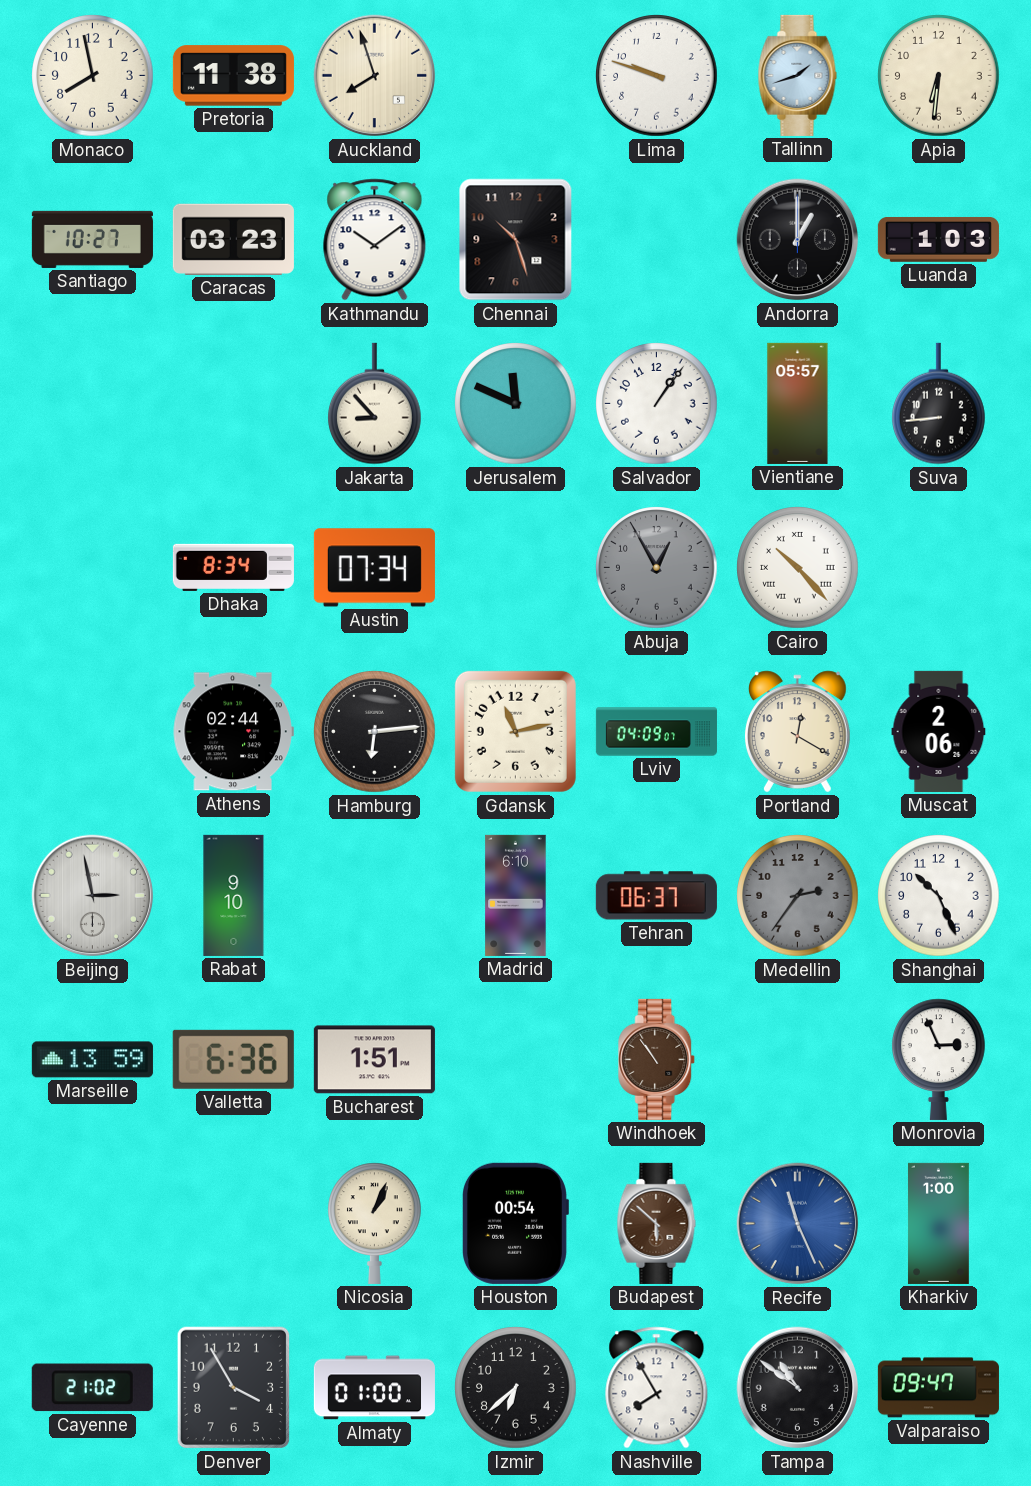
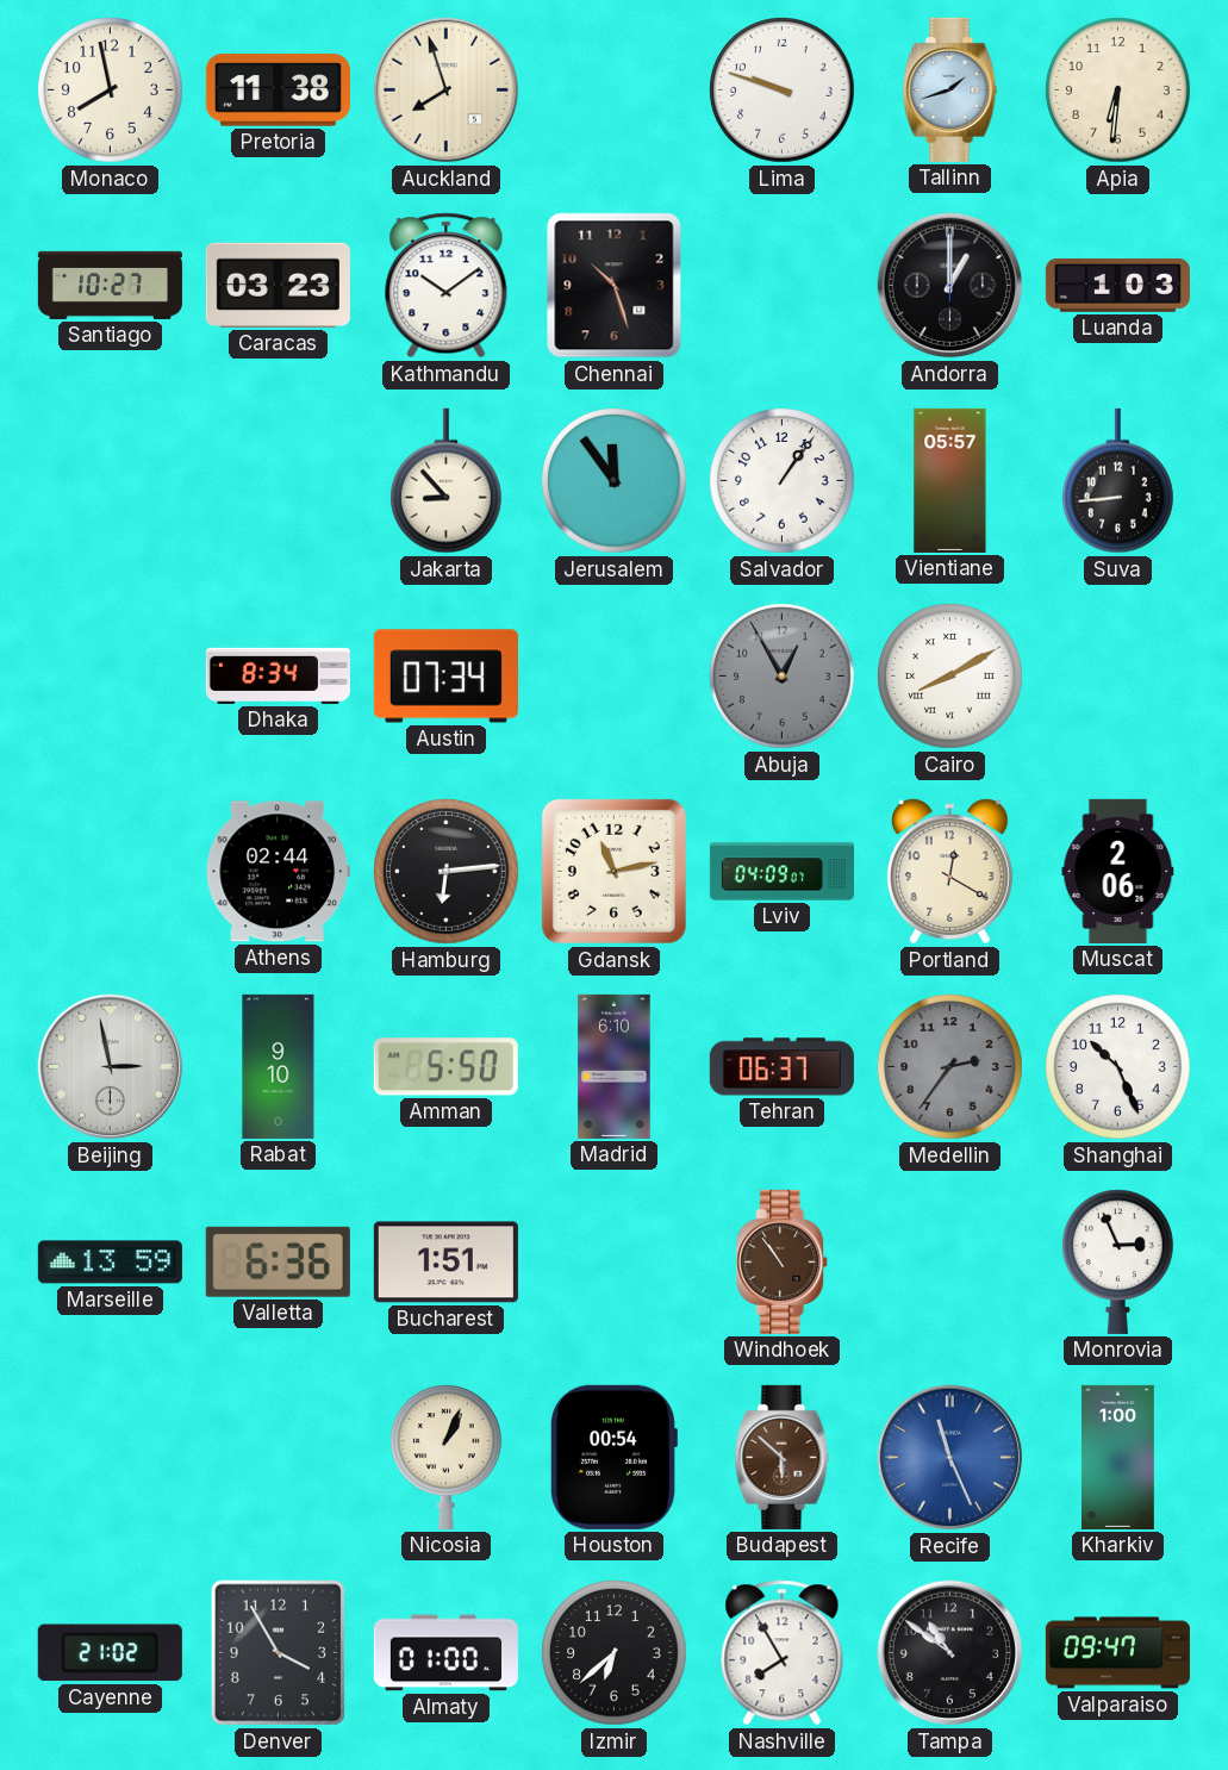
Jerusalem: 11:49 -> 11:54 (615, 481)
Cairo: 10:23 -> 8:10 (950, 677)
Amman: none -> 5:50 (445, 1067)
